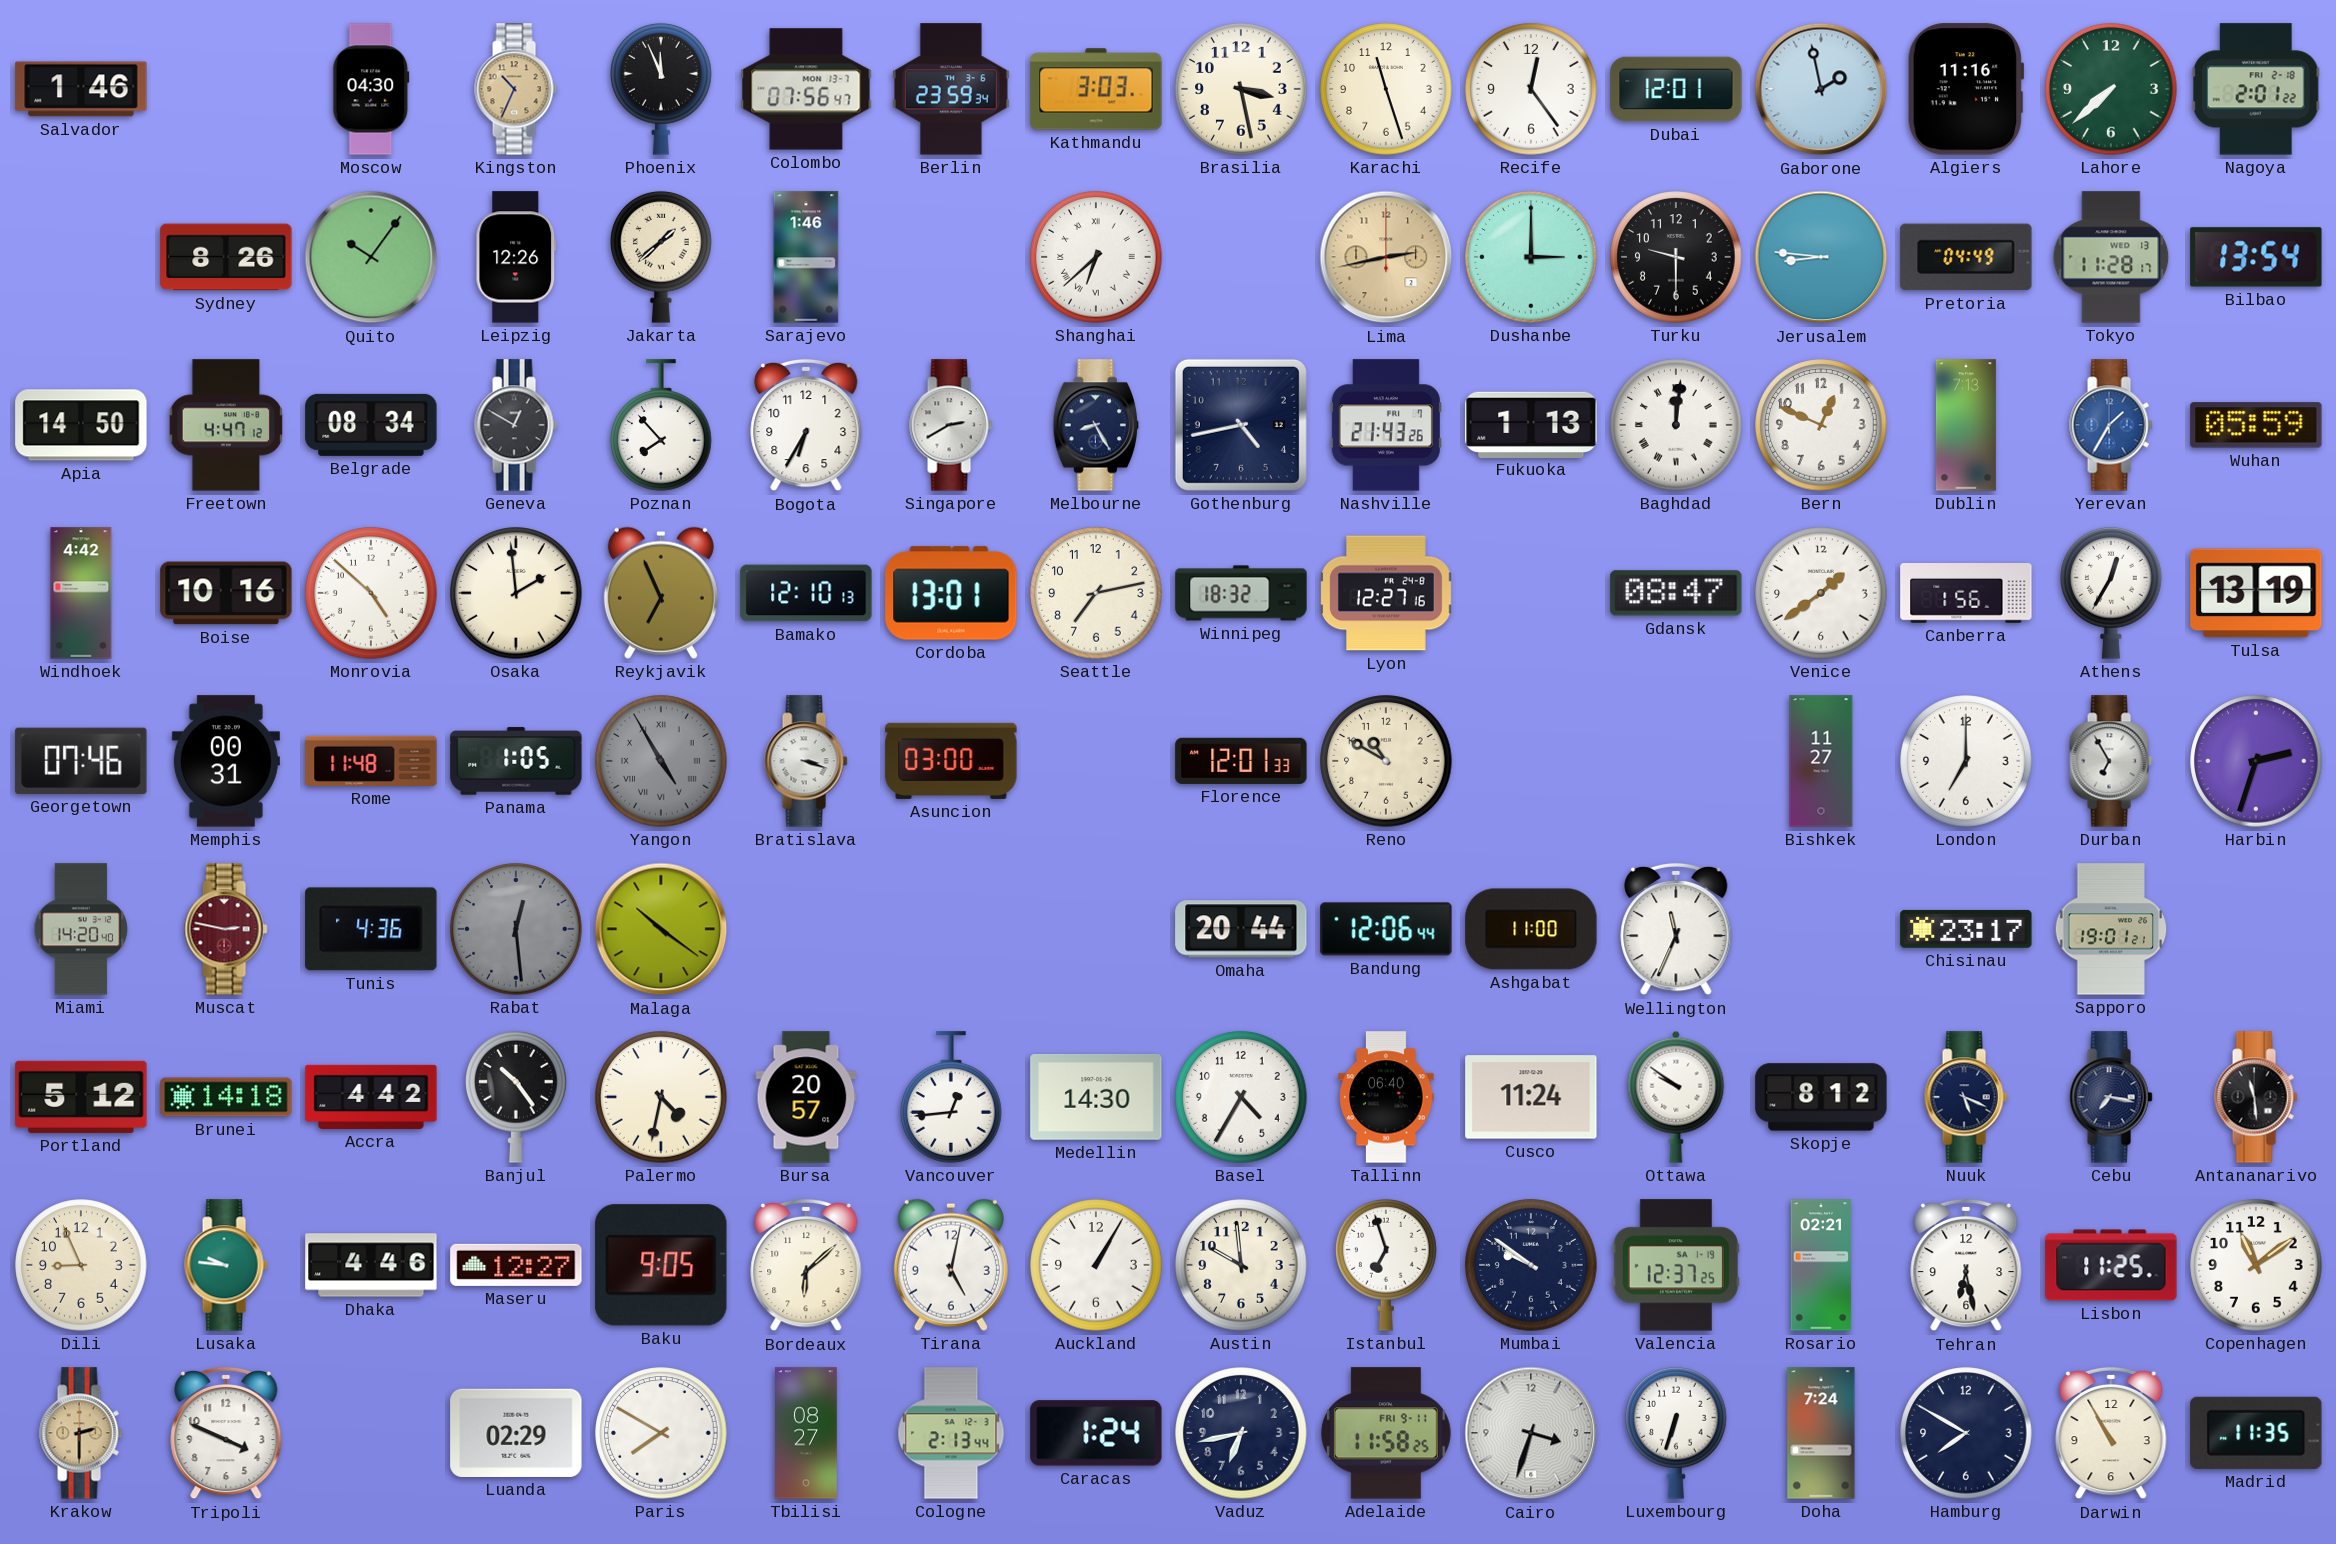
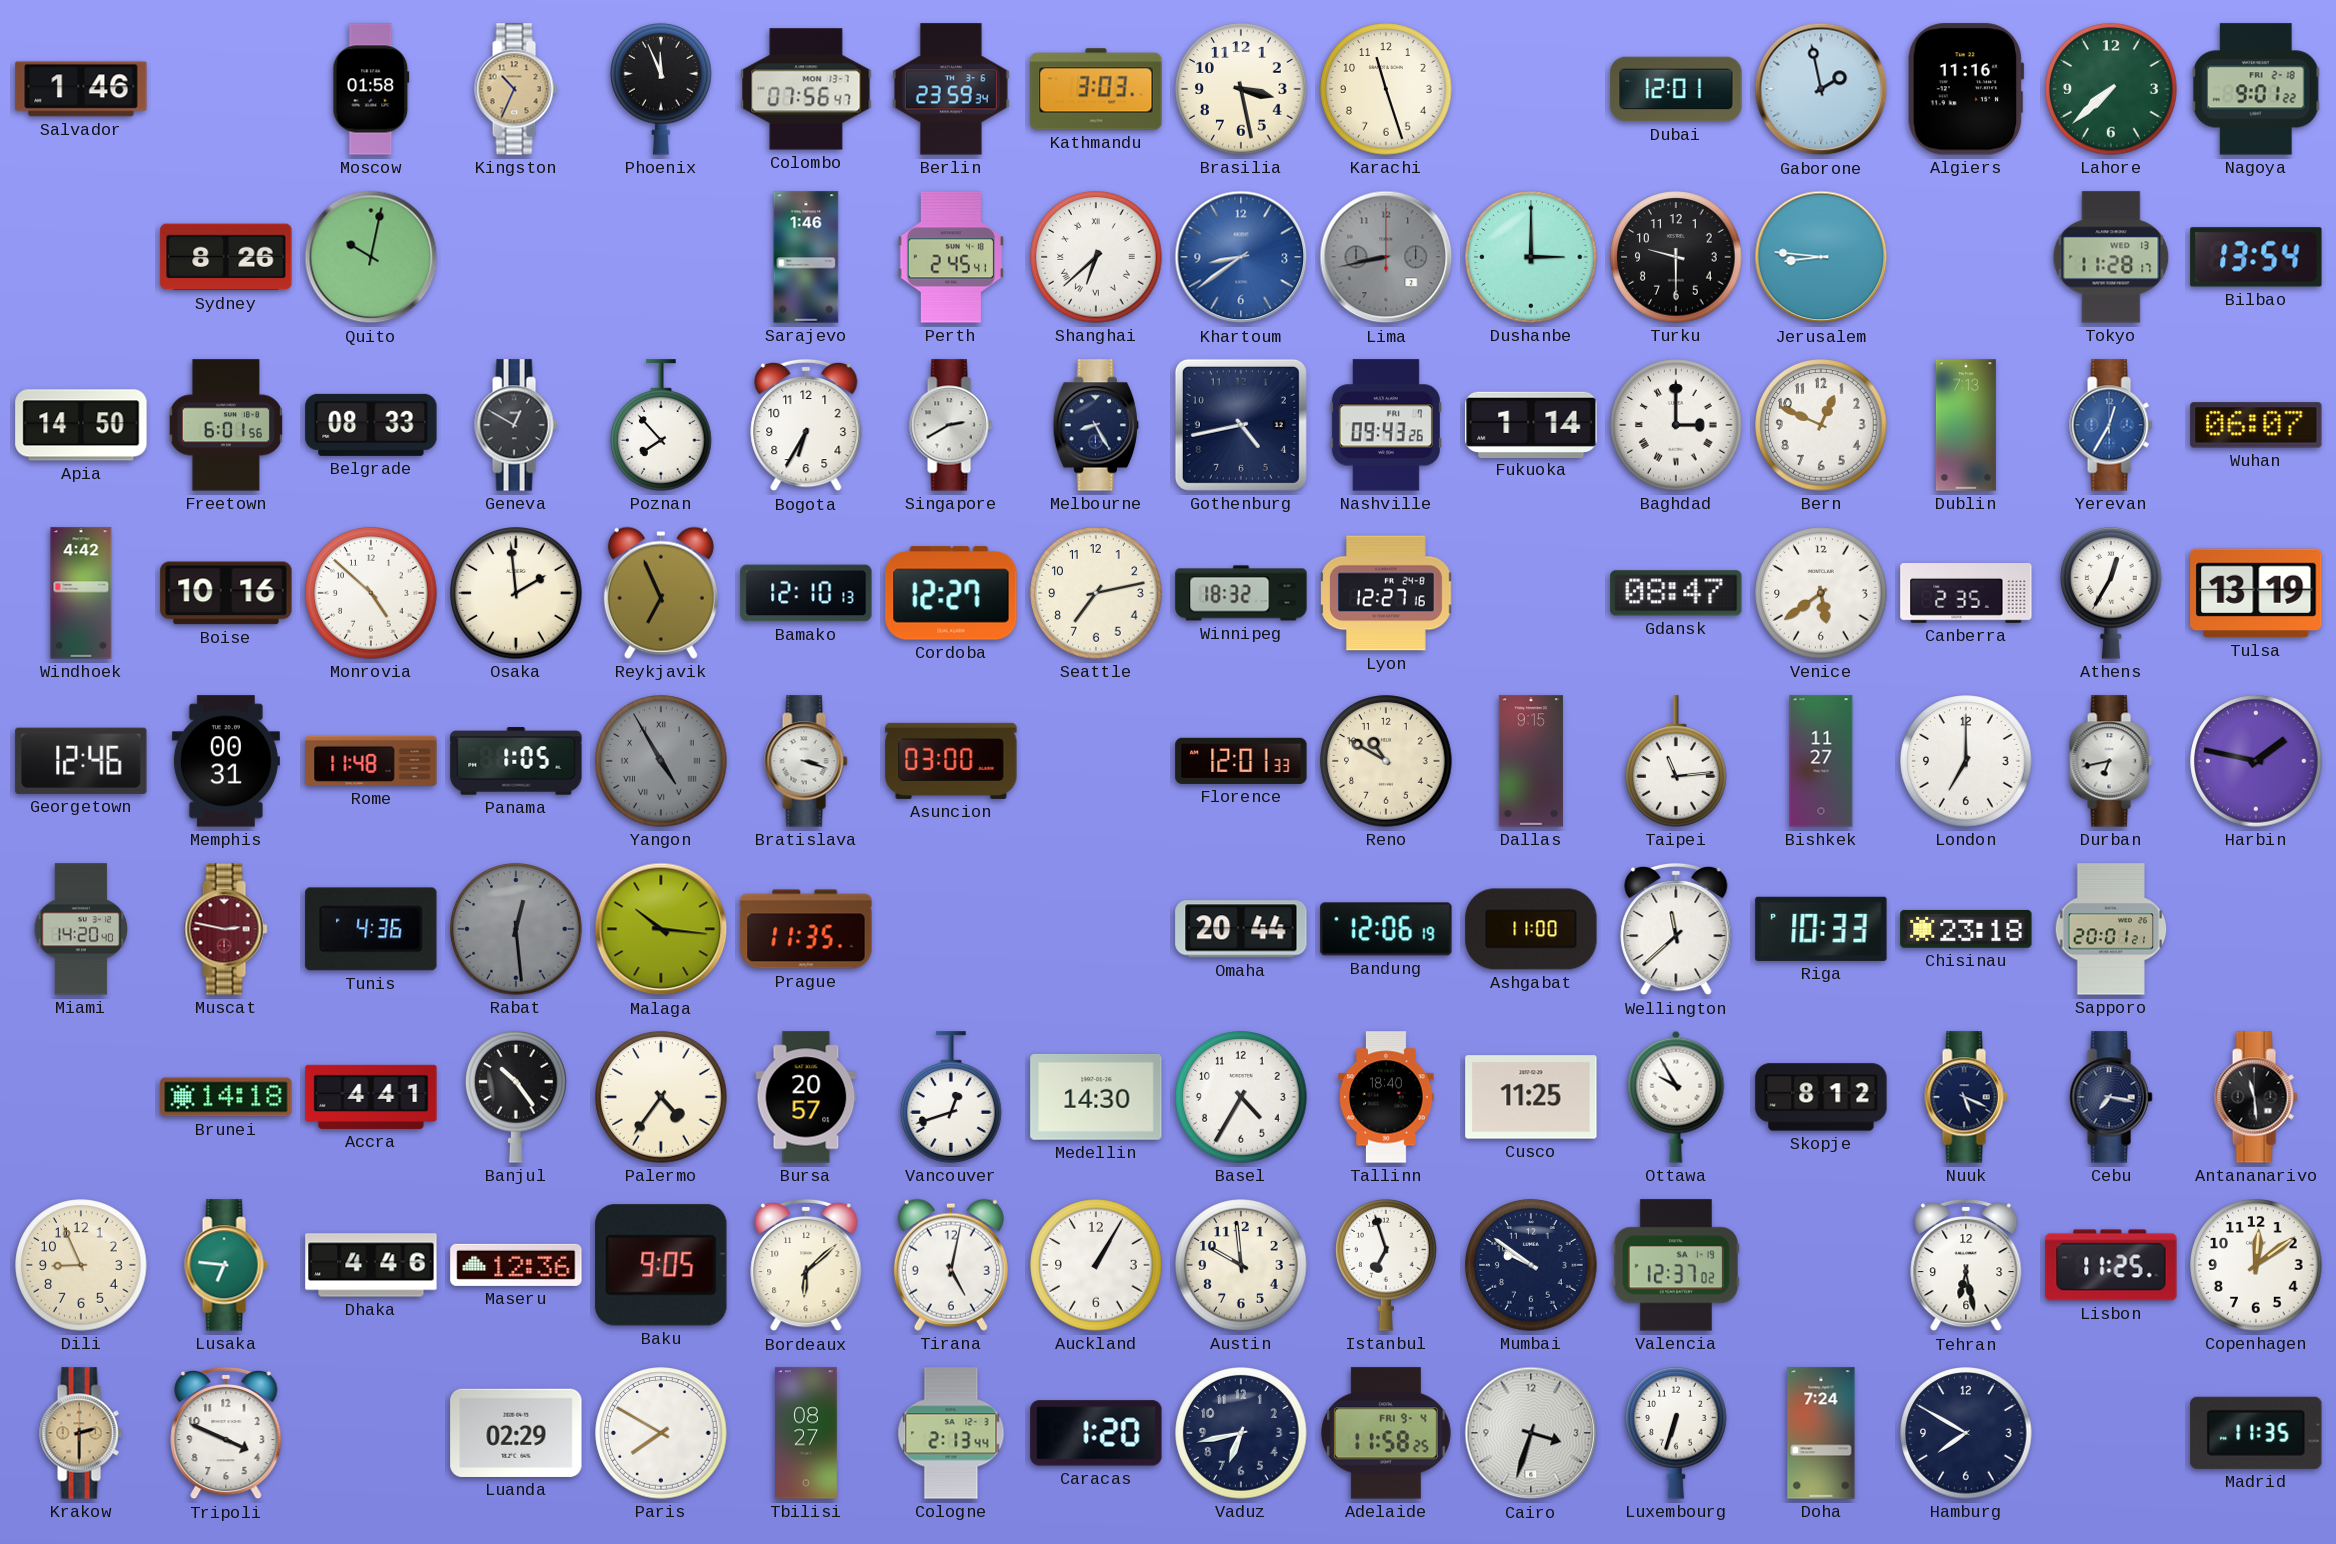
Moscow: 04:30 -> 01:58 (371, 89)
Recife: 12:24 -> none (1531, 89)
Nagoya: 2:01 -> 9:01 (2256, 89)
Quito: 10:06 -> 10:02 (371, 257)
Leipzig: 12:26 -> none (516, 257)
Jakarta: 1:38 -> none (661, 257)
Perth: none -> 2:45 (951, 257)
Khartoum: none -> 8:39 (1241, 257)
Lima: 2:43 -> 8:43 (1386, 257)
Lima dial: champagne -> grey (1386, 257)
Pretoria: 04:49 -> none (1966, 257)
Freetown: 4:47 -> 6:01 (226, 425)
Belgrade: 08:34 -> 08:33 (371, 425)
Nashville: 21:43 -> 09:43 (1386, 425)
Fukuoka: 1:13 -> 1:14 (1531, 424)
Baghdad: 12:01 -> 3:00 (1676, 425)
Yerevan: 1:35 -> 12:35 (2111, 425)
Wuhan: 05:59 -> 06:07 (2256, 425)
Cordoba: 13:01 -> 12:27 (951, 593)
Venice: 1:39 -> 5:39 (1821, 593)
Canberra: 1:56 -> 2:35 (1966, 594)
Georgetown: 07:46 -> 12:46 (81, 761)
Dallas: none -> 9:15 (1531, 761)
Taipei: none -> 11:14 (1676, 761)
Durban: 6:55 -> 6:43 (2111, 761)
Harbin: 2:33 -> 1:47 (2256, 761)
Malaga: 10:21 -> 10:16 (661, 929)
Prague: none -> 11:35 (806, 929)
Bandung: 12:06:44 -> 12:06:19 (1386, 929)
Wellington: 11:34 -> 11:38 (1676, 929)
Riga: none -> 10:33 (1821, 929)
Chisinau: 23:17 -> 23:18 (1966, 929)
Sapporo: 19:01 -> 20:01 (2111, 929)
Portland: 5:12 -> none (81, 1097)
Accra: 4:42 -> 4:41 (371, 1097)
Palermo: 4:32 -> 4:36 (661, 1097)
Vancouver: 12:44 -> 12:42 (951, 1097)
Tallinn: 06:40 -> 18:40 (1386, 1097)
Cusco: 11:24 -> 11:25 (1531, 1097)
Ottawa: 9:51 -> 9:55 (1676, 1097)
Lusaka: 9:46 -> 6:46 (226, 1265)
Maseru: 12:27 -> 12:36 (516, 1265)
Valencia: 12:37:25 -> 12:37:02 (1676, 1265)
Rosario: 02:21 -> none (1821, 1265)
Copenhagen: 11:09 -> 12:09 (2256, 1265)
Caracas: 1:24 -> 1:20 (1096, 1433)
Adelaide date: FRI 9-11 -> FRI 9-4 (1386, 1433)
Darwin: 10:55 -> none (2111, 1433)
